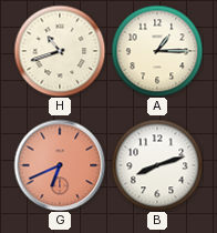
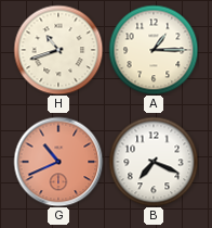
G: 6:41 -> 10:41 (58, 162)
B: 8:12 -> 7:19 (154, 162)
